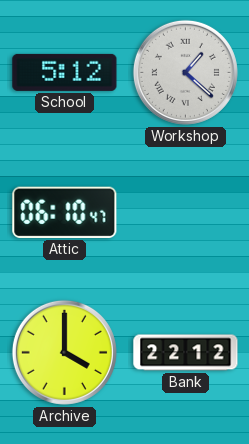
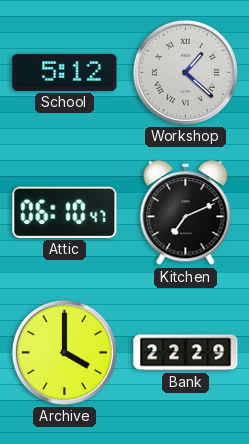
Kitchen: none -> 7:11 (186, 213)
Bank: 22:12 -> 22:29 (186, 353)
